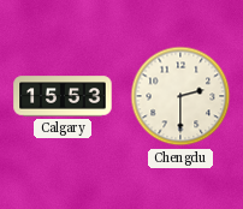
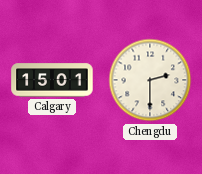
Calgary: 15:53 -> 15:01 (52, 80)
